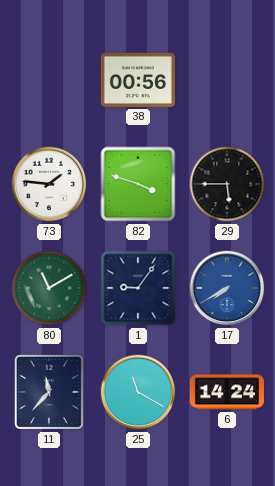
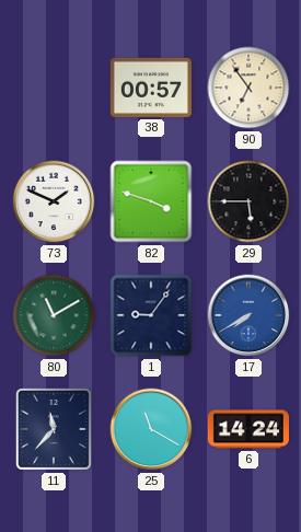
38: 00:56 -> 00:57 (151, 88)
90: none -> 6:54 (248, 88)
73: 1:46 -> 1:49 (54, 201)
